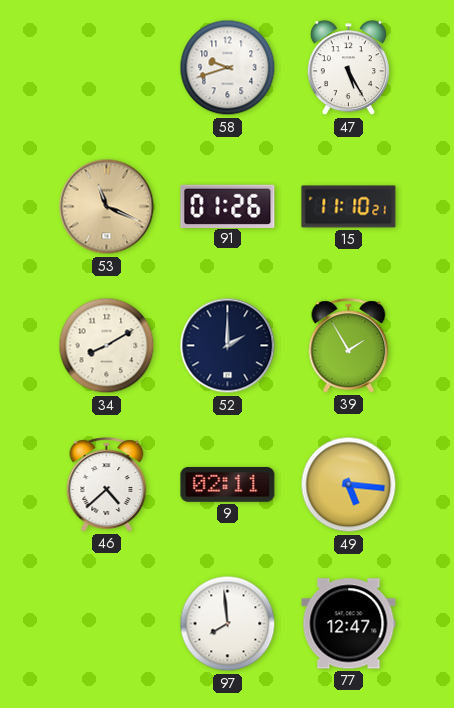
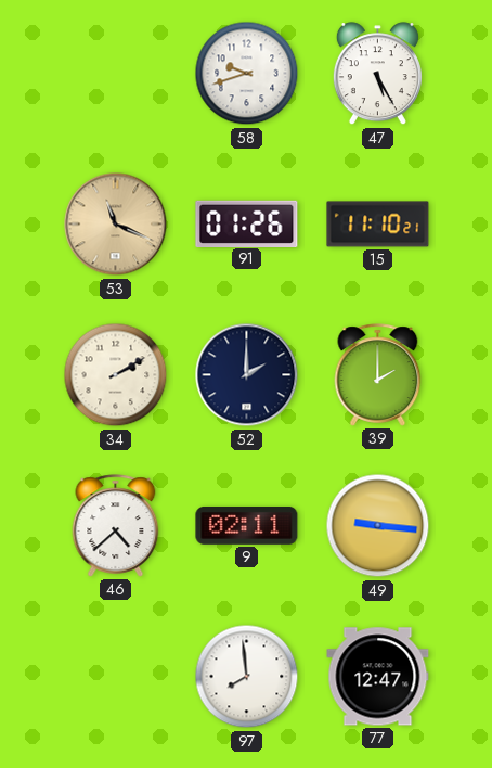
34: 8:10 -> 2:10 (116, 375)
39: 1:55 -> 2:00 (378, 375)
49: 5:16 -> 9:16 (378, 526)
